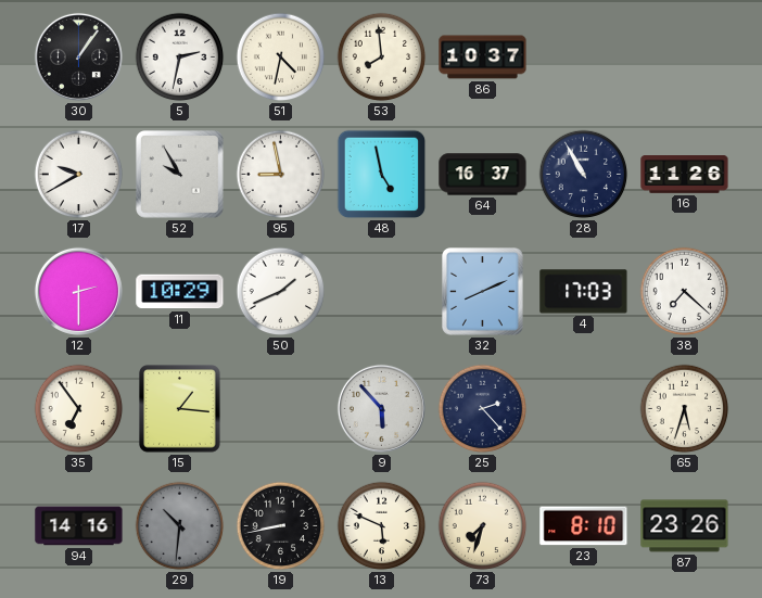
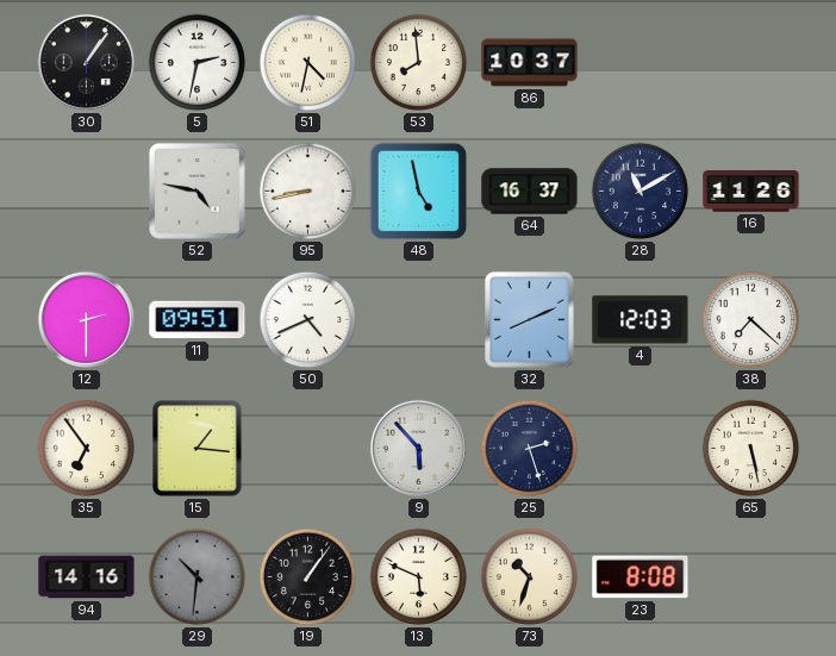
17: 9:40 -> none (79, 175)
52: 9:55 -> 4:47 (198, 192)
95: 8:58 -> 8:43 (308, 192)
28: 10:55 -> 11:10 (641, 192)
11: 10:29 -> 09:51 (198, 320)
50: 1:41 -> 4:41 (308, 320)
4: 17:03 -> 12:03 (641, 320)
25: 2:23 -> 2:27 (530, 449)
65: 5:33 -> 5:28 (751, 449)
19: 8:43 -> 1:06 (308, 577)
73: 7:33 -> 10:33 (530, 577)
23: 8:10 -> 8:08 (641, 577)
87: 23:26 -> none (685, 526)
